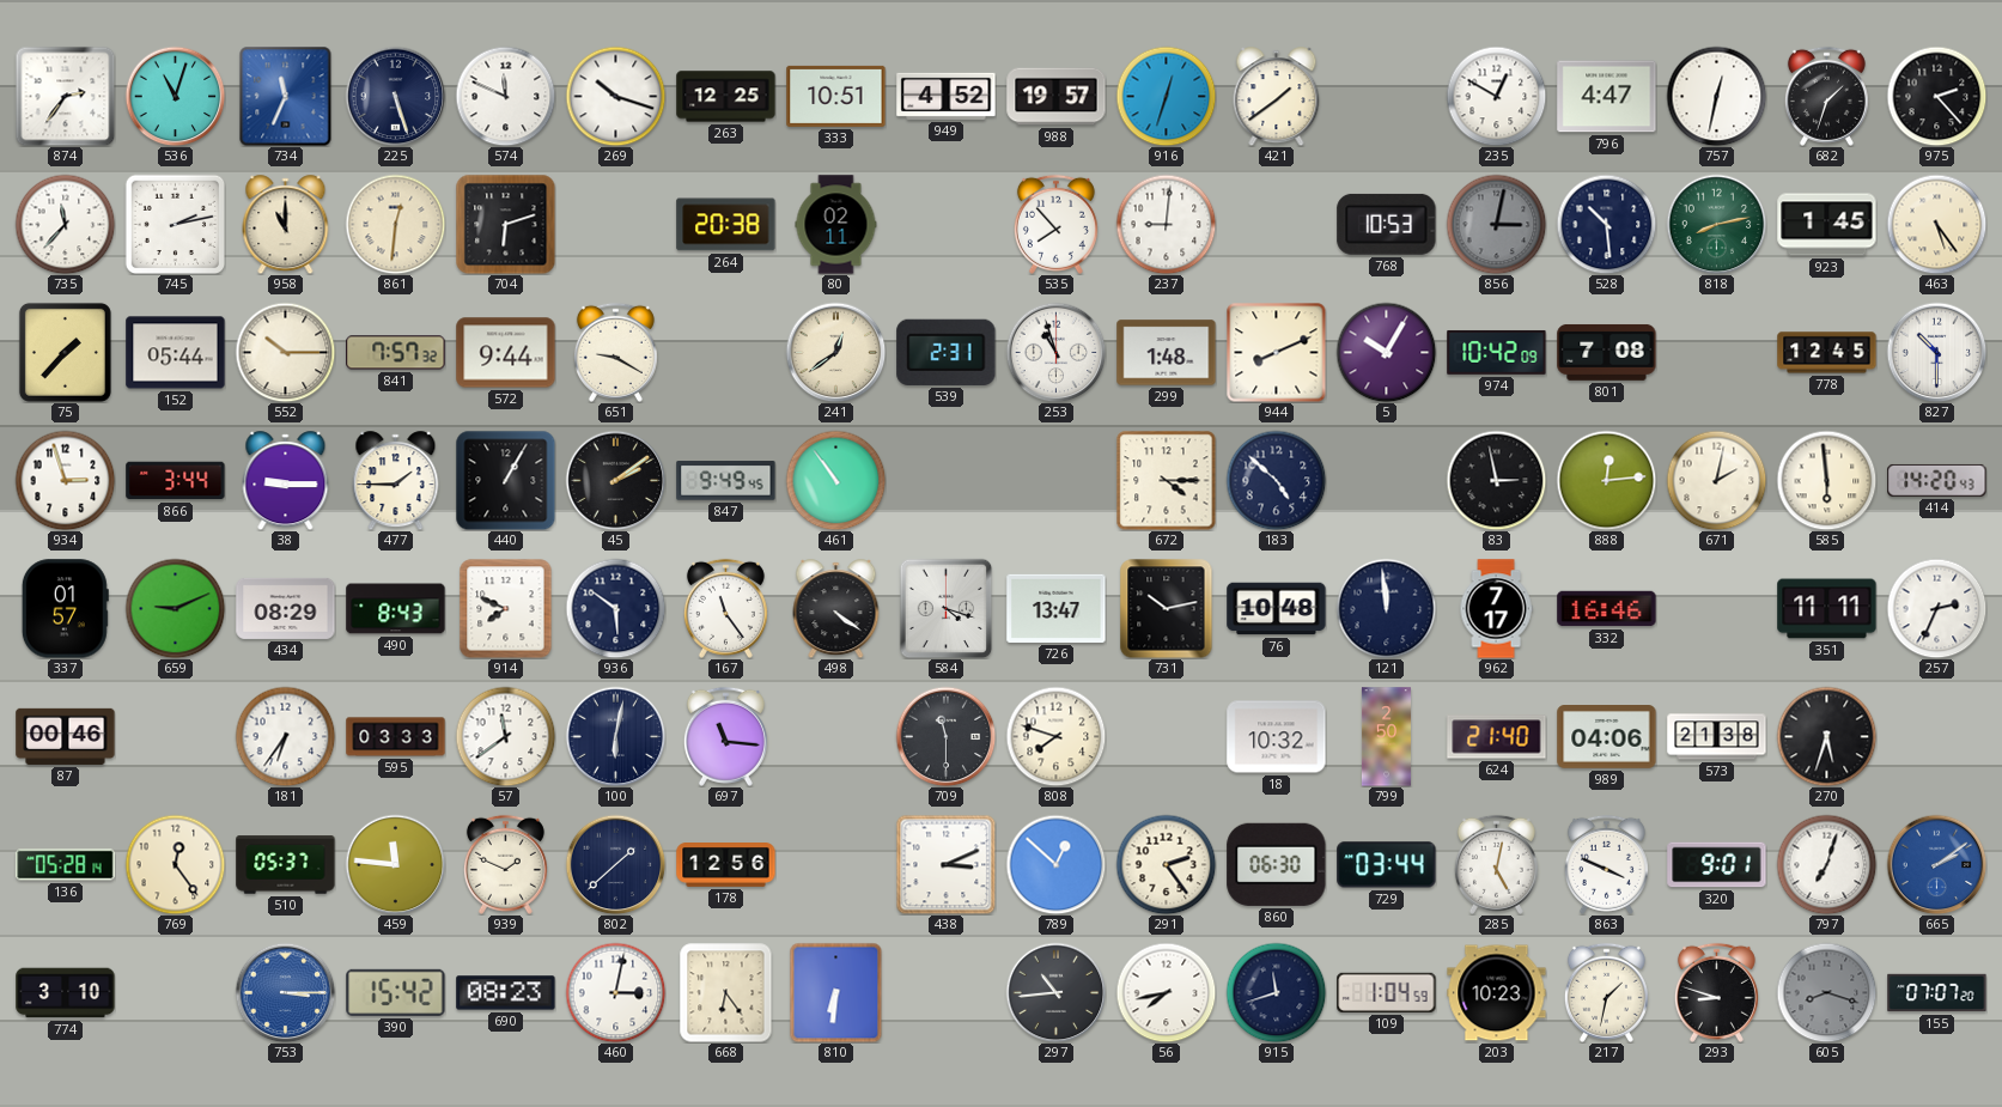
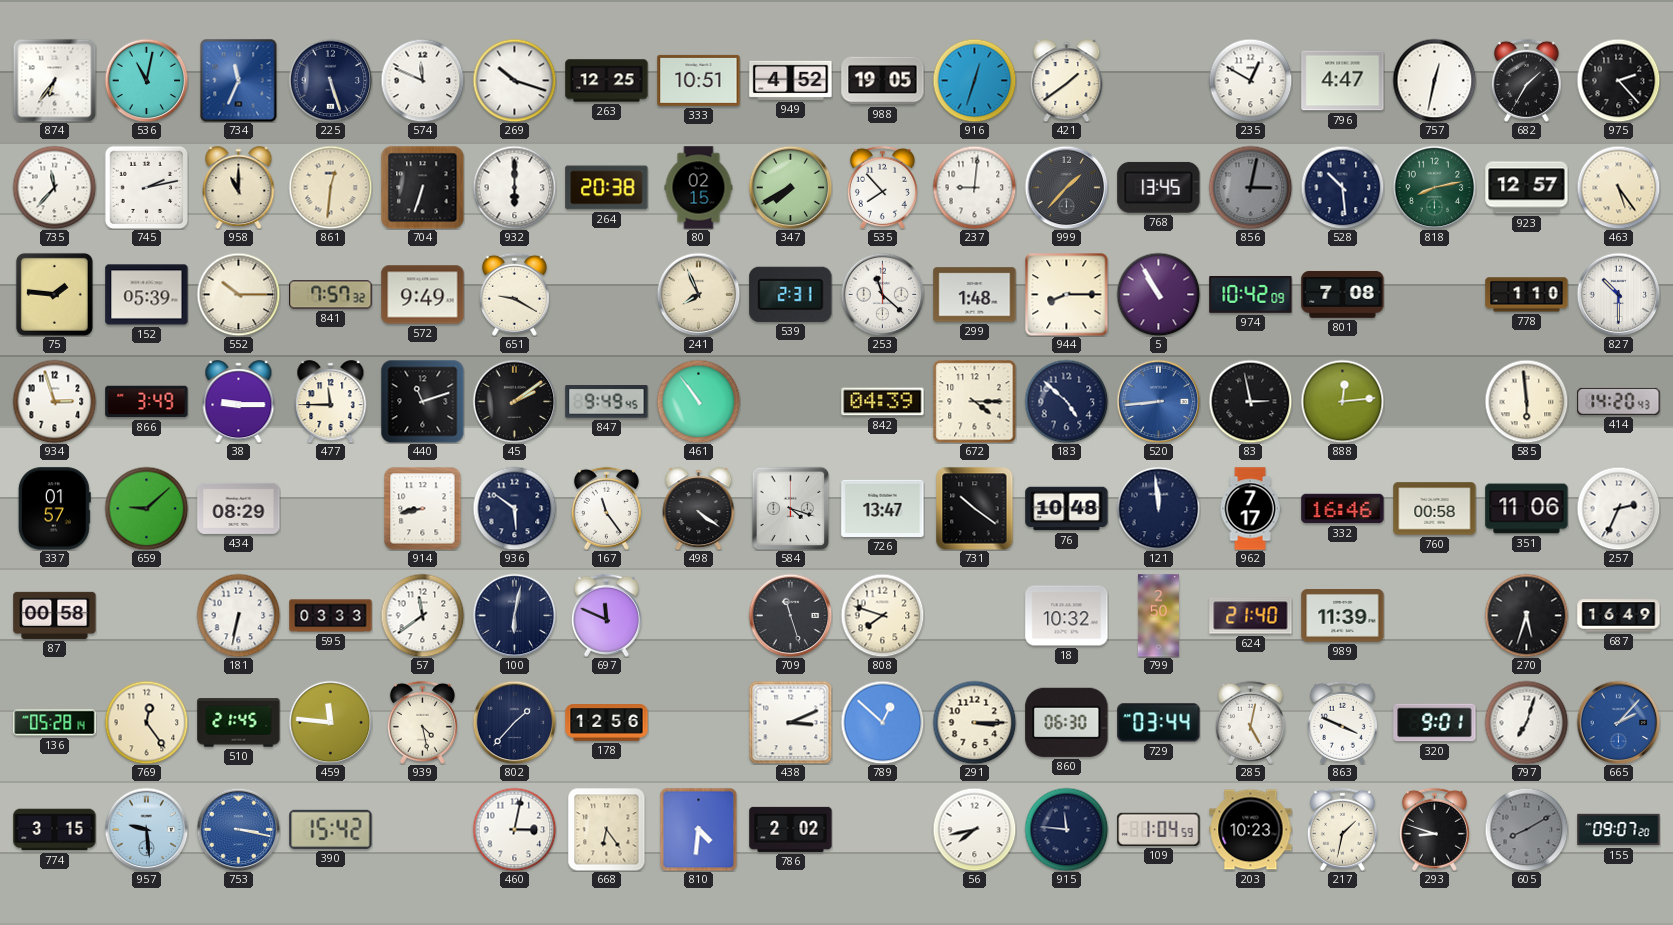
874: 2:36 -> 6:36 (54, 80)
536: 11:03 -> 11:02 (146, 80)
988: 19:57 -> 19:05 (883, 81)
682: 1:33 -> 1:35 (1526, 80)
704: 6:12 -> 6:33 (422, 187)
932: none -> 6:00 (514, 187)
80: 02:11 -> 02:15 (699, 188)
347: none -> 7:40 (790, 187)
999: none -> 1:37 (1066, 187)
768: 10:53 -> 13:45 (1159, 187)
923: 1:45 -> 12:57 (1527, 188)
75: 1:37 -> 1:46 (54, 294)
152: 05:44 -> 05:39 (147, 295)
572: 9:44 -> 9:49 (423, 295)
241: 12:39 -> 7:56 (698, 294)
253: 10:57 -> 11:22 (882, 294)
944: 8:11 -> 8:15 (1066, 294)
5: 10:05 -> 10:55 (1158, 294)
778: 12:45 -> 1:10 (1527, 295)
866: 3:44 -> 3:49 (147, 402)
477: 1:45 -> 11:45 (331, 402)
440: 1:05 -> 11:12 (422, 401)
842: none -> 04:39 (883, 402)
520: none -> 8:44 (1158, 401)
671: 2:02 -> none (1716, 480)
659: 9:11 -> 9:08 (146, 508)
490: 8:43 -> none (396, 609)
914: 7:49 -> 8:43 (423, 508)
731: 10:13 -> 10:21 (975, 508)
760: none -> 00:58 (1435, 509)
351: 11:11 -> 11:06 (1527, 509)
87: 00:46 -> 00:58 (55, 615)
181: 6:36 -> 6:32 (238, 615)
697: 11:16 -> 11:49 (606, 615)
709: 11:30 -> 11:27 (790, 615)
989: 04:06 -> 11:39 (1343, 616)
573: 21:38 -> none (1717, 737)
687: none -> 16:49 (1619, 616)
510: 05:37 -> 21:45 (239, 723)
939: 1:49 -> 4:28 (422, 722)
802: 1:38 -> 1:37 (514, 722)
291: 2:24 -> 3:15 (974, 722)
665: 2:09 -> 2:07 (1618, 722)
774: 3:10 -> 3:15 (55, 830)
957: none -> 9:29 (146, 829)
753: 3:15 -> 3:17 (238, 829)
690: 08:23 -> none (506, 993)
810: 6:31 -> 4:31 (699, 829)
786: none -> 2:02 (791, 829)
297: 10:44 -> none (1055, 992)
915: 11:42 -> 11:46 (1066, 829)
605: 8:18 -> 8:10 (1526, 829)
155: 07:07 -> 09:07 (1619, 830)
